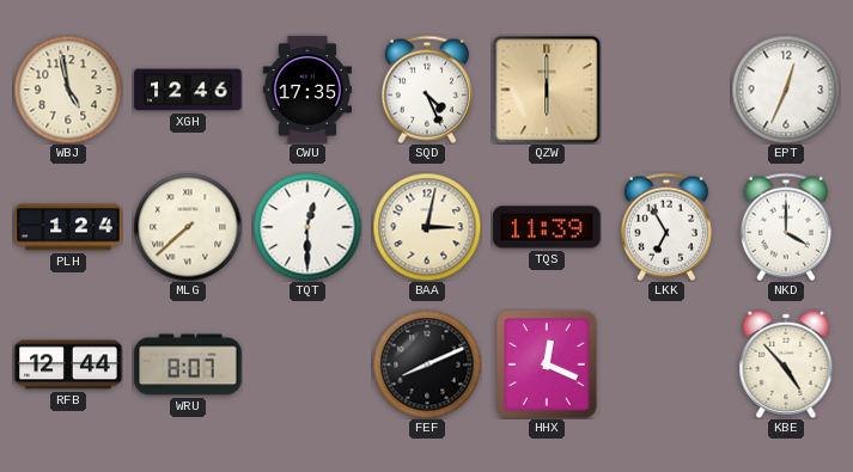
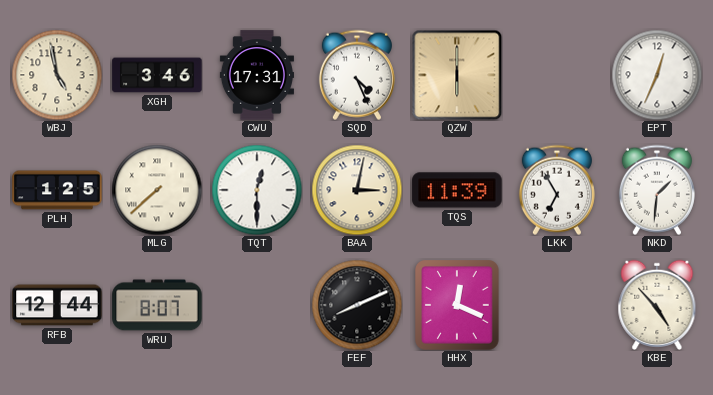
XGH: 12:46 -> 3:46 (157, 75)
CWU: 17:35 -> 17:31 (257, 75)
PLH: 1:24 -> 1:25 (57, 190)
NKD: 4:00 -> 1:31 (657, 190)
